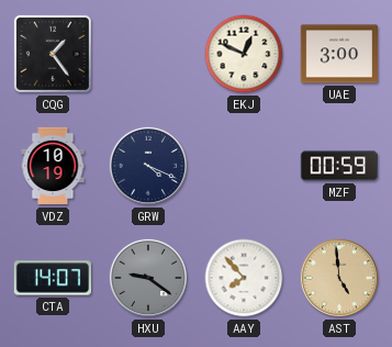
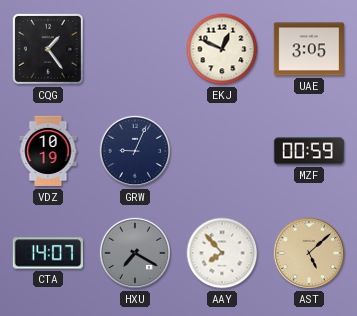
UAE: 3:00 -> 3:05 (308, 49)
GRW: 4:19 -> 9:04 (135, 151)
HXU: 9:21 -> 7:20 (135, 253)
AST: 4:59 -> 5:08 (309, 253)
